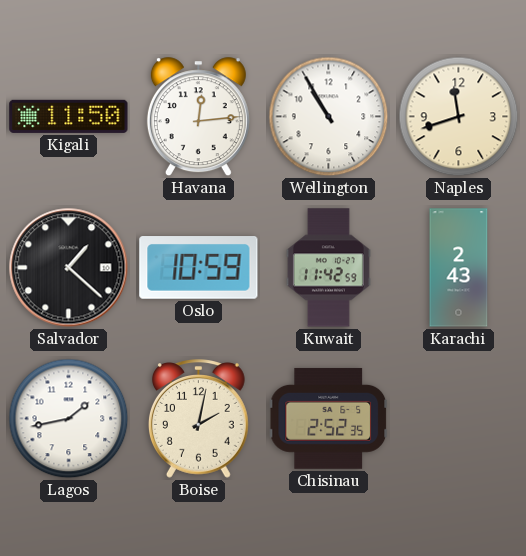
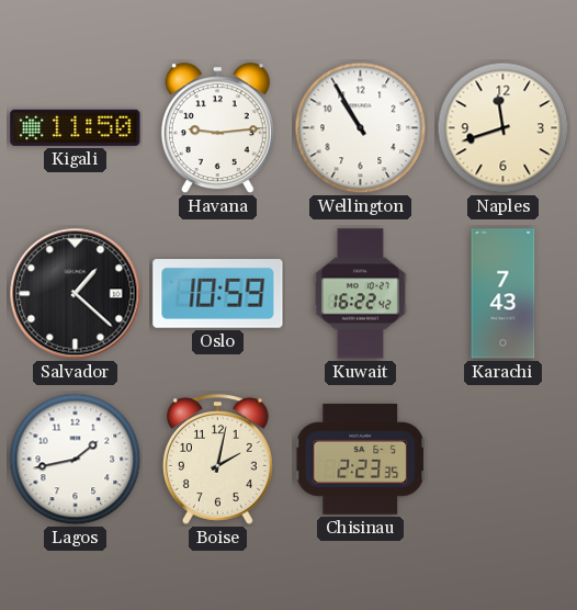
Havana: 12:14 -> 9:14 (217, 128)
Kuwait: 11:42 -> 16:22 (360, 294)
Karachi: 2:43 -> 7:43 (504, 294)
Chisinau: 2:52 -> 2:23 (361, 459)
